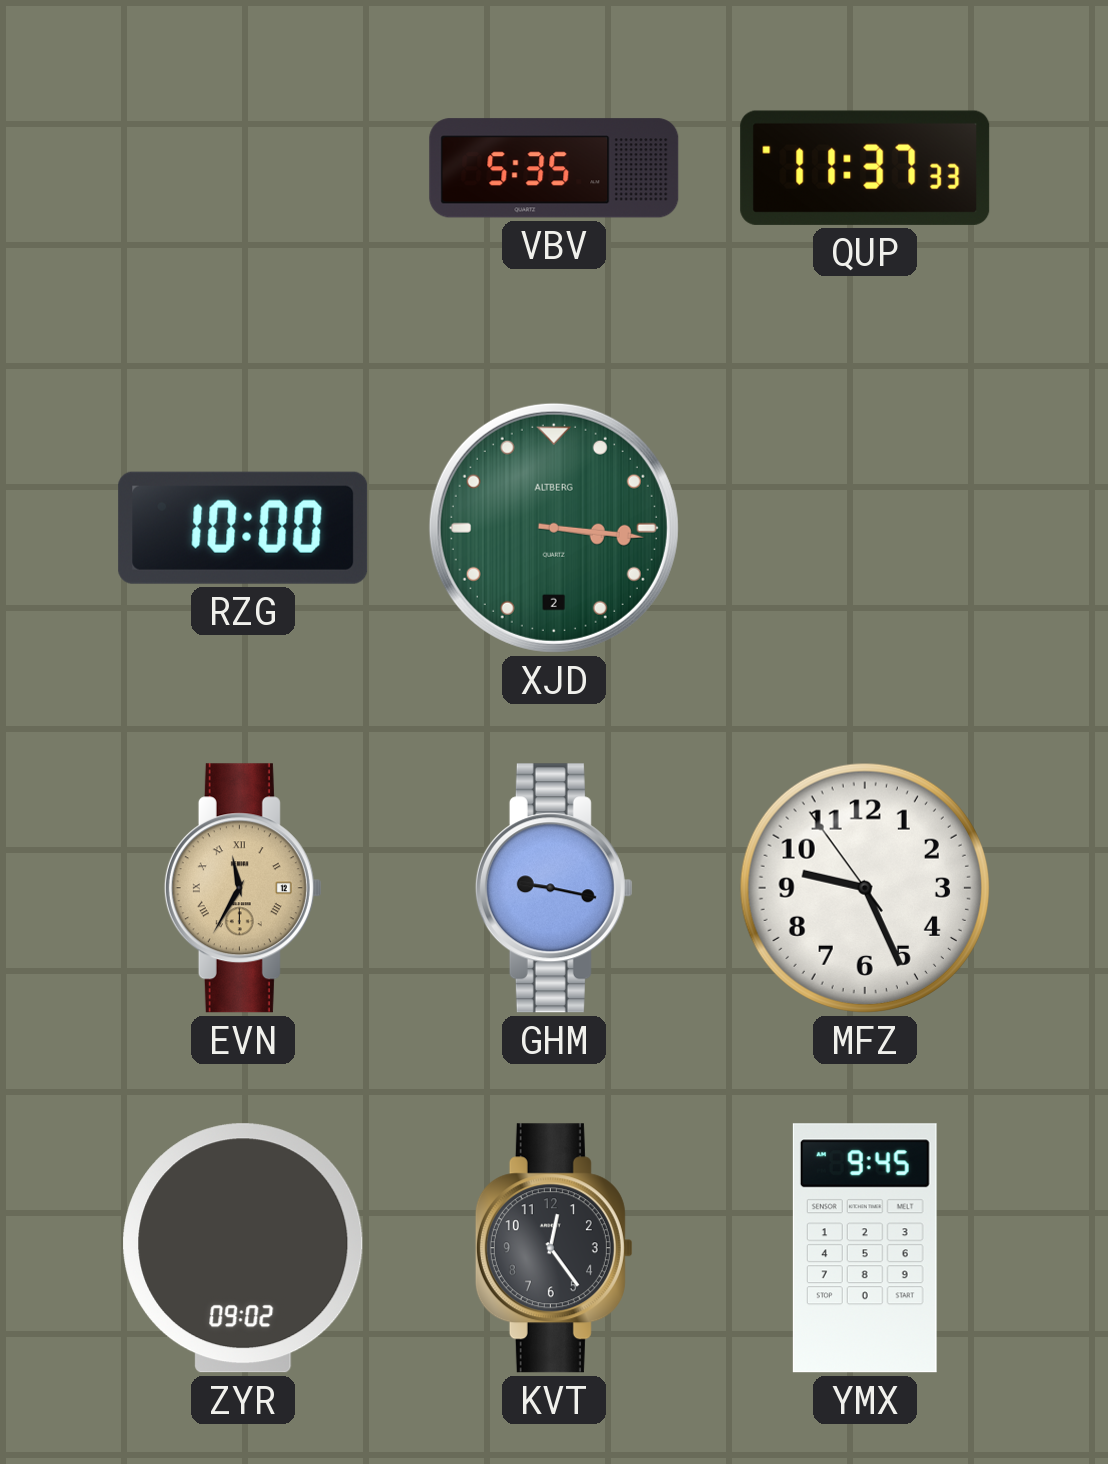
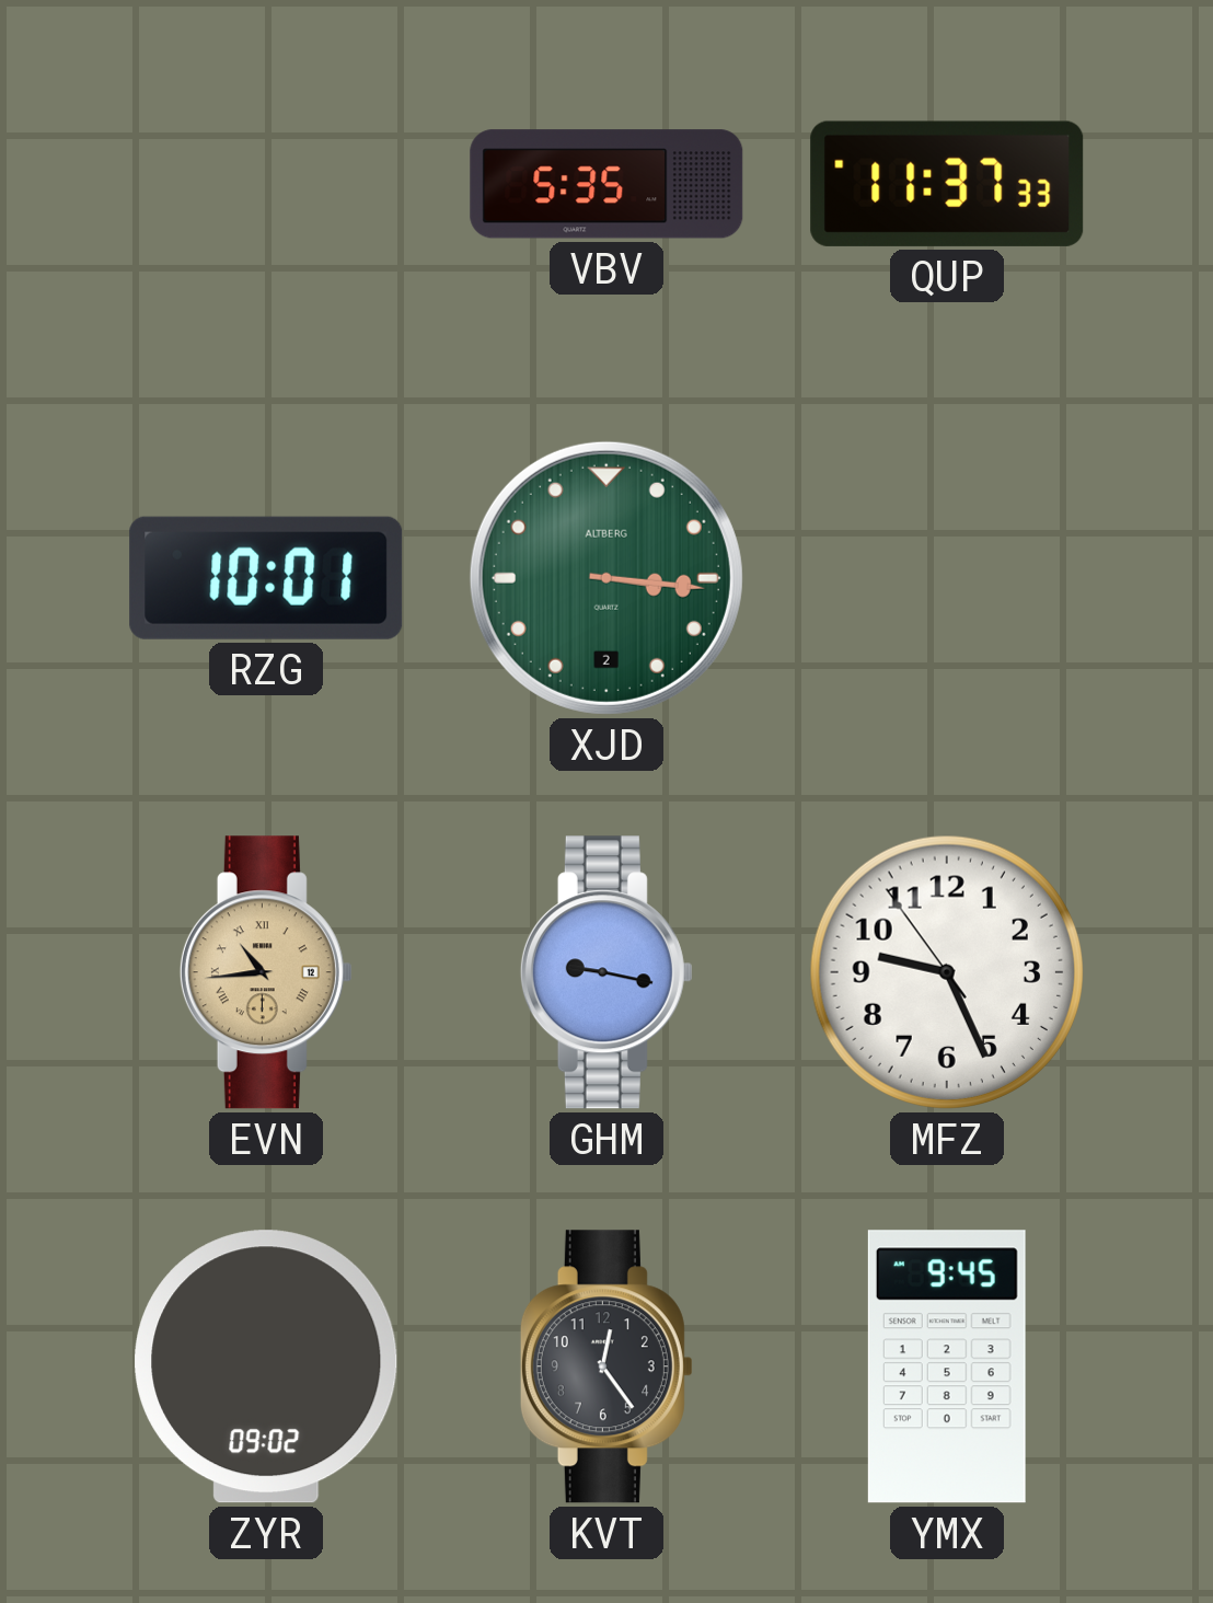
RZG: 10:00 -> 10:01 (266, 578)
EVN: 11:35 -> 10:44 (266, 972)
